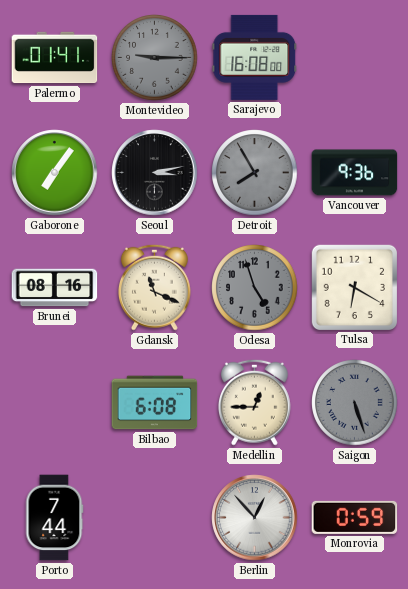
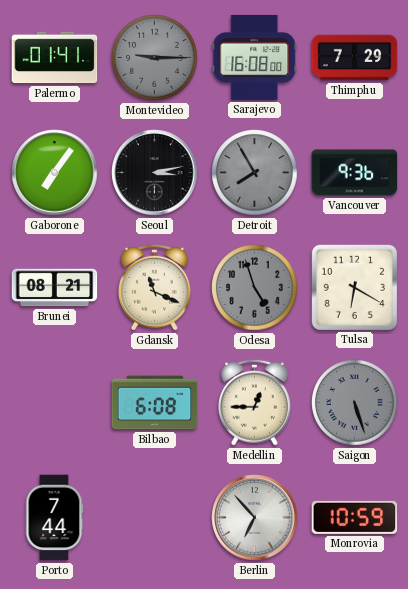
Thimphu: none -> 7:29 (355, 58)
Brunei: 08:16 -> 08:21 (55, 288)
Berlin: 12:53 -> 6:53 (255, 518)
Monrovia: 0:59 -> 10:59 (355, 517)
